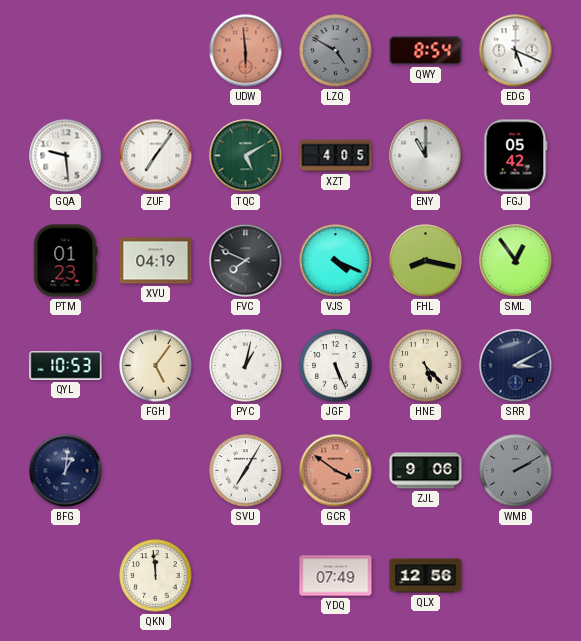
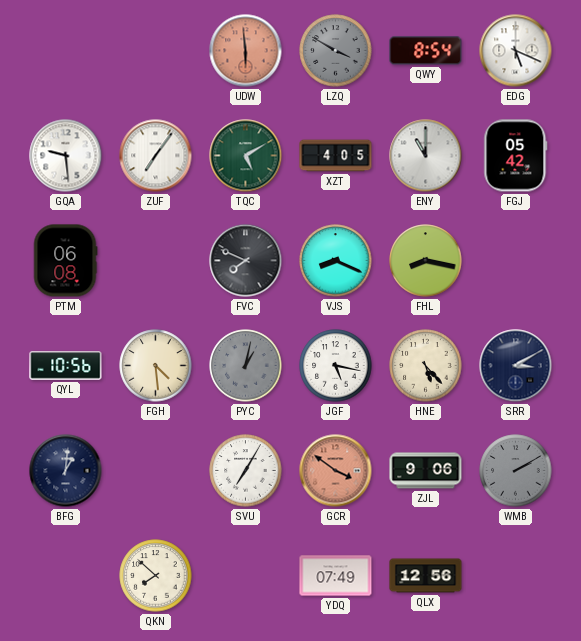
LZQ: 4:50 -> 3:50 (336, 51)
PTM: 01:23 -> 06:08 (65, 261)
XVU: 04:19 -> none (156, 261)
VJS: 4:19 -> 8:19 (336, 261)
SML: 12:54 -> none (516, 261)
QYL: 10:53 -> 10:56 (66, 366)
FGH: 5:06 -> 4:29 (156, 366)
PYC dial: white -> grey (246, 366)
JGF: 5:26 -> 5:17 (336, 366)
QKN: 11:59 -> 7:52 (156, 576)
